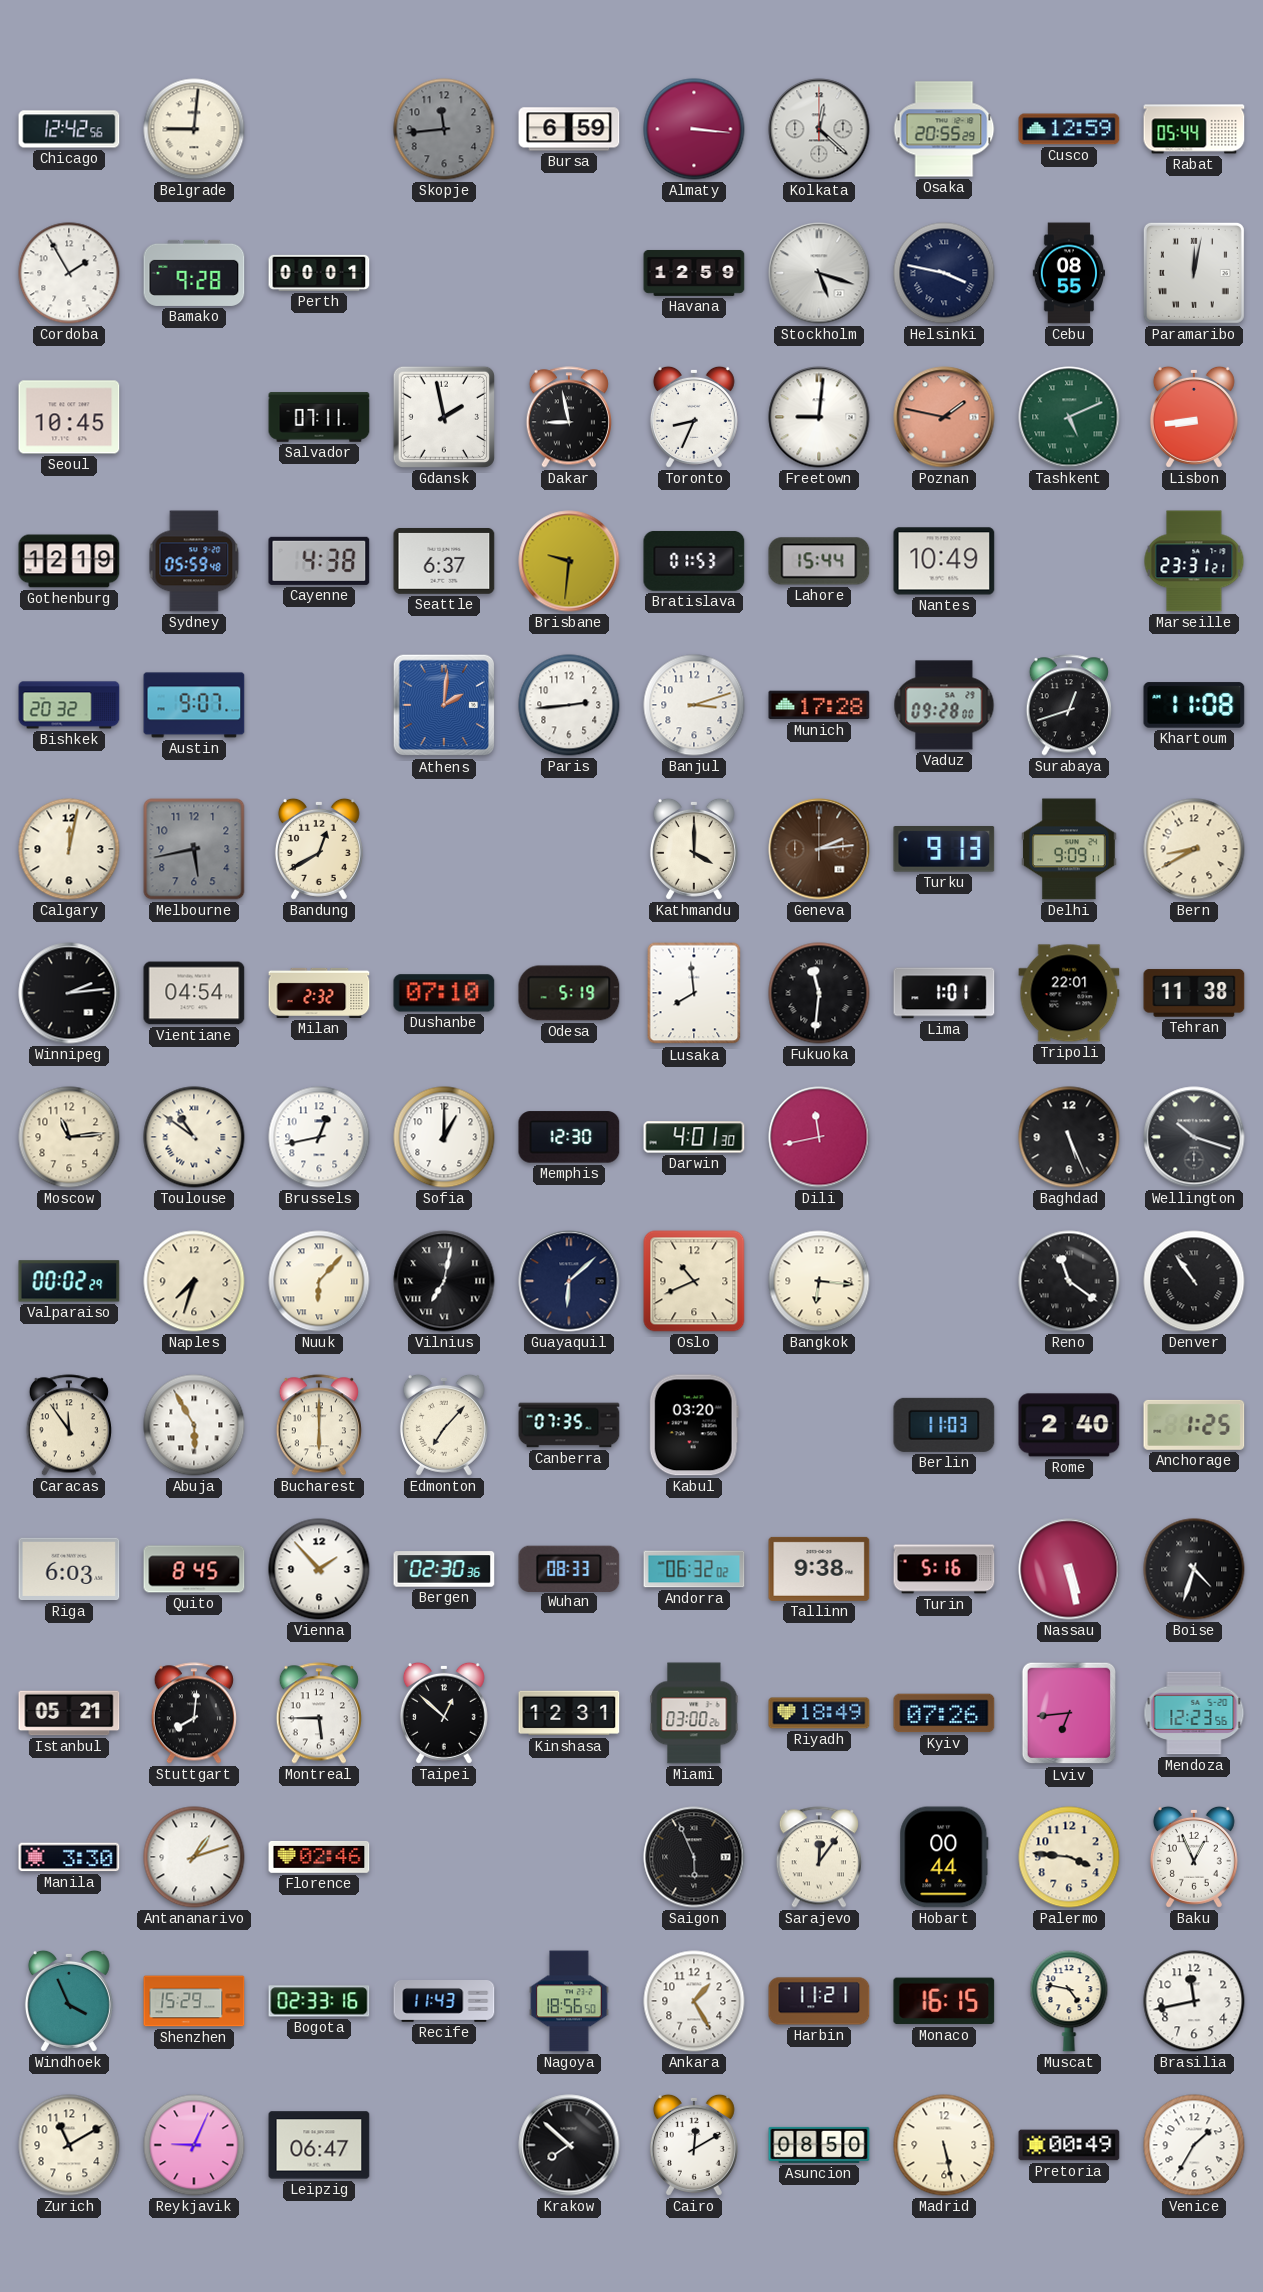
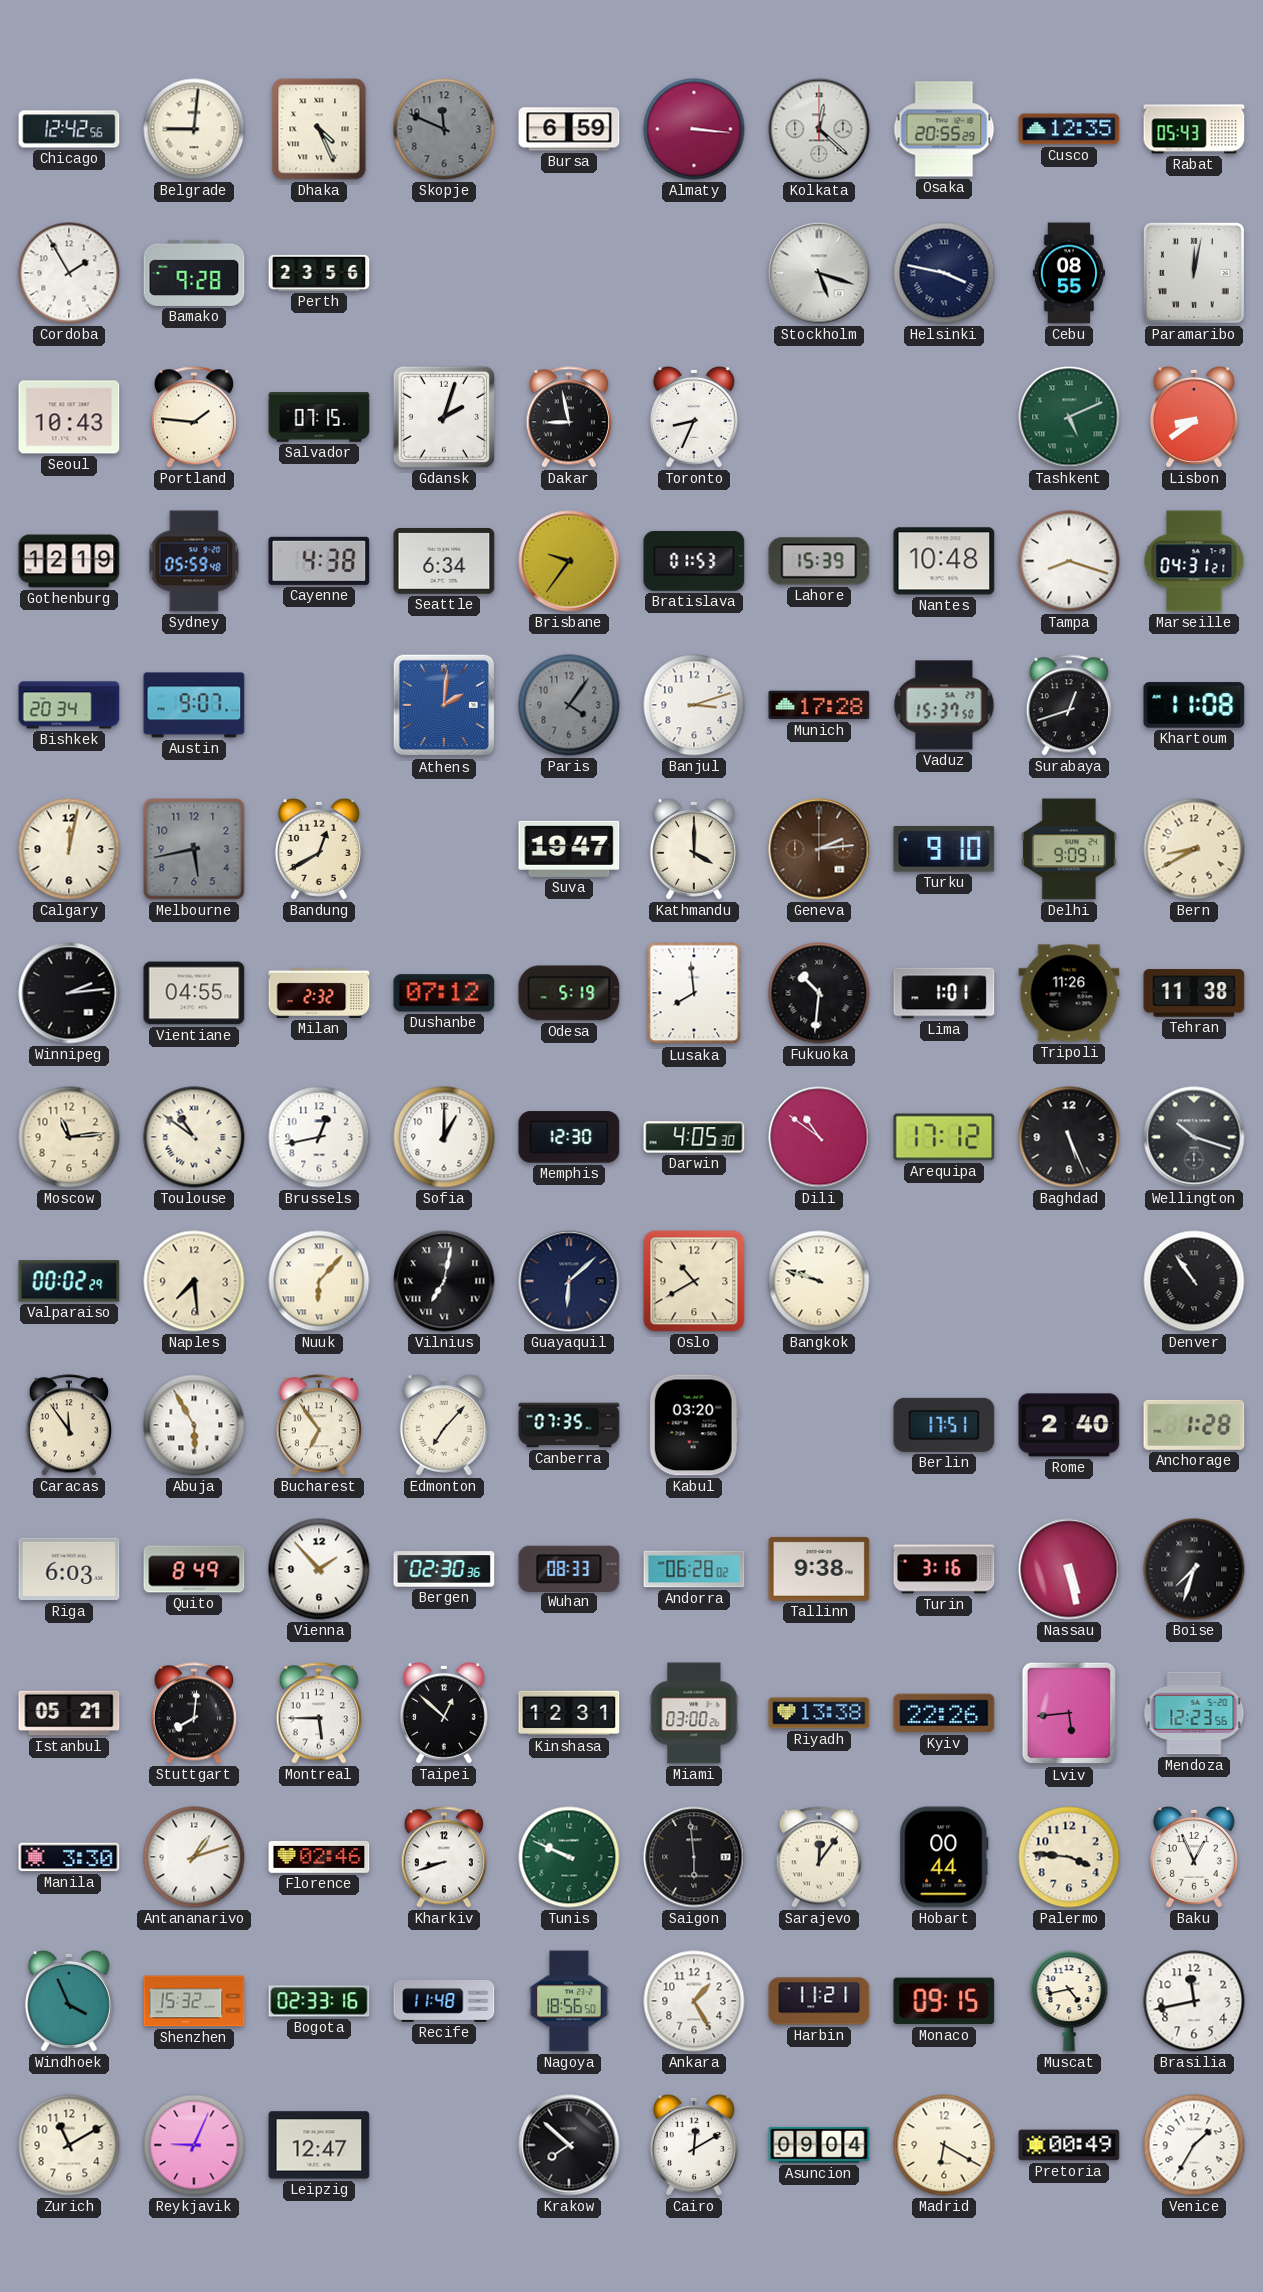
Dhaka: none -> 4:26 (319, 129)
Skopje: 11:44 -> 11:49 (444, 129)
Cusco: 12:59 -> 12:35 (1069, 129)
Rabat: 05:44 -> 05:43 (1194, 129)
Perth: 00:01 -> 23:56 (319, 273)
Havana: 12:59 -> none (694, 273)
Seoul: 10:45 -> 10:43 (69, 417)
Portland: none -> 1:46 (194, 417)
Salvador: 07:11 -> 07:15 (319, 417)
Gdansk: 1:58 -> 2:03 (444, 417)
Freetown: 9:01 -> none (819, 417)
Poznan: 1:47 -> none (944, 417)
Lisbon: 8:44 -> 8:39 (1194, 417)
Seattle: 6:37 -> 6:34 (444, 562)
Brisbane: 9:31 -> 9:36 (569, 561)
Lahore: 15:44 -> 15:39 (819, 561)
Nantes: 10:49 -> 10:48 (944, 561)
Tampa: none -> 8:18 (1069, 561)
Marseille: 23:31 -> 04:31 (1194, 561)
Bishkek: 20:32 -> 20:34 (69, 705)
Paris: 2:44 -> 4:06 (569, 705)
Paris dial: white -> grey (569, 705)
Vaduz: 09:28 -> 15:37 (944, 705)
Suva: none -> 19:47 (569, 849)
Turku: 9:13 -> 9:10 (944, 849)
Vientiane: 04:54 -> 04:55 (194, 993)
Dushanbe: 07:10 -> 07:12 (444, 993)
Fukuoka: 11:31 -> 10:31 (819, 993)
Tripoli: 22:01 -> 11:26 (1069, 993)
Darwin: 4:01 -> 4:05 (694, 1137)
Dili: 11:43 -> 10:51 (819, 1137)
Arequipa: none -> 17:12 (944, 1137)
Naples: 7:33 -> 7:29 (194, 1281)
Oslo: 10:41 -> 10:40 (694, 1281)
Bangkok: 6:16 -> 9:48 (819, 1281)
Reno: 11:21 -> none (1069, 1281)
Bucharest: 6:00 -> 6:54 (319, 1425)
Berlin: 11:03 -> 17:51 (944, 1425)
Anchorage: 1:25 -> 1:28 (1194, 1425)
Quito: 8:45 -> 8:49 (194, 1569)
Andorra: 06:32 -> 06:28 (694, 1569)
Turin: 5:16 -> 3:16 (944, 1569)
Boise: 4:33 -> 7:33 (1194, 1569)
Riyadh: 18:49 -> 13:38 (819, 1713)
Kyiv: 07:26 -> 22:26 (944, 1713)
Lviv: 6:44 -> 5:44 (1069, 1713)
Kharkiv: none -> 8:42 (444, 1857)
Tunis: none -> 9:49 (569, 1857)
Saigon: 5:56 -> 5:59 (694, 1857)
Shenzhen: 15:29 -> 15:32 (194, 2001)
Recife: 11:43 -> 11:48 (444, 2002)
Monaco: 16:15 -> 09:15 (944, 2001)
Muscat: 4:47 -> 4:43 (1069, 2001)
Leipzig: 06:47 -> 12:47 (319, 2145)
Asuncion: 08:50 -> 09:04 (819, 2145)
Madrid: 5:28 -> 6:20 (944, 2145)
